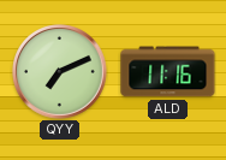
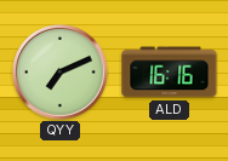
ALD: 11:16 -> 16:16 (170, 73)
